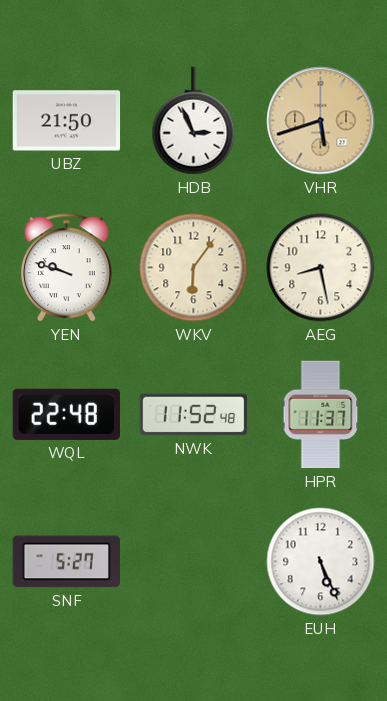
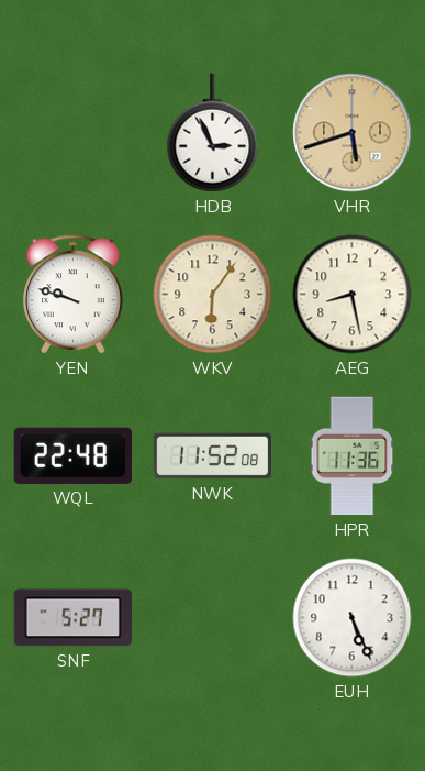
UBZ: 21:50 -> none (67, 121)
NWK: 11:52:48 -> 11:52:08 (213, 456)
HPR: 11:37 -> 11:36 (353, 456)
